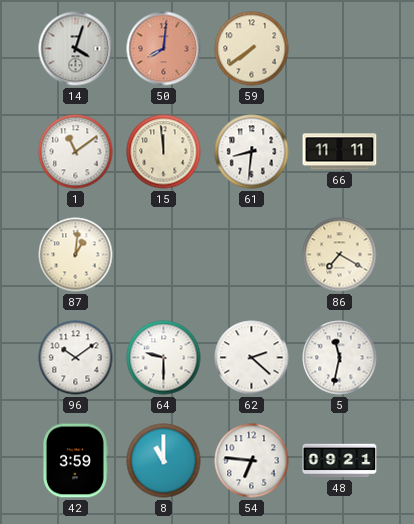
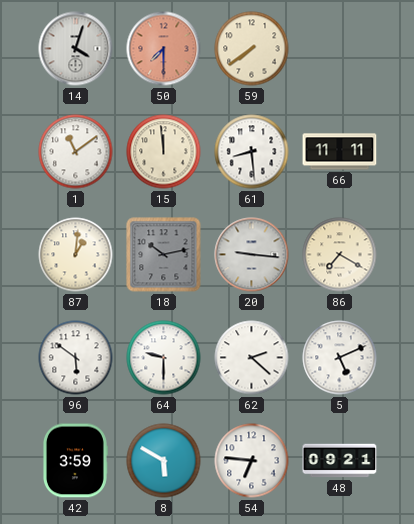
50: 8:01 -> 7:30 (164, 49)
61: 8:31 -> 8:29 (252, 152)
18: none -> 10:13 (164, 255)
20: none -> 9:16 (252, 255)
96: 10:09 -> 5:51 (76, 358)
5: 11:32 -> 5:11 (340, 358)
8: 11:00 -> 5:50 (164, 461)
